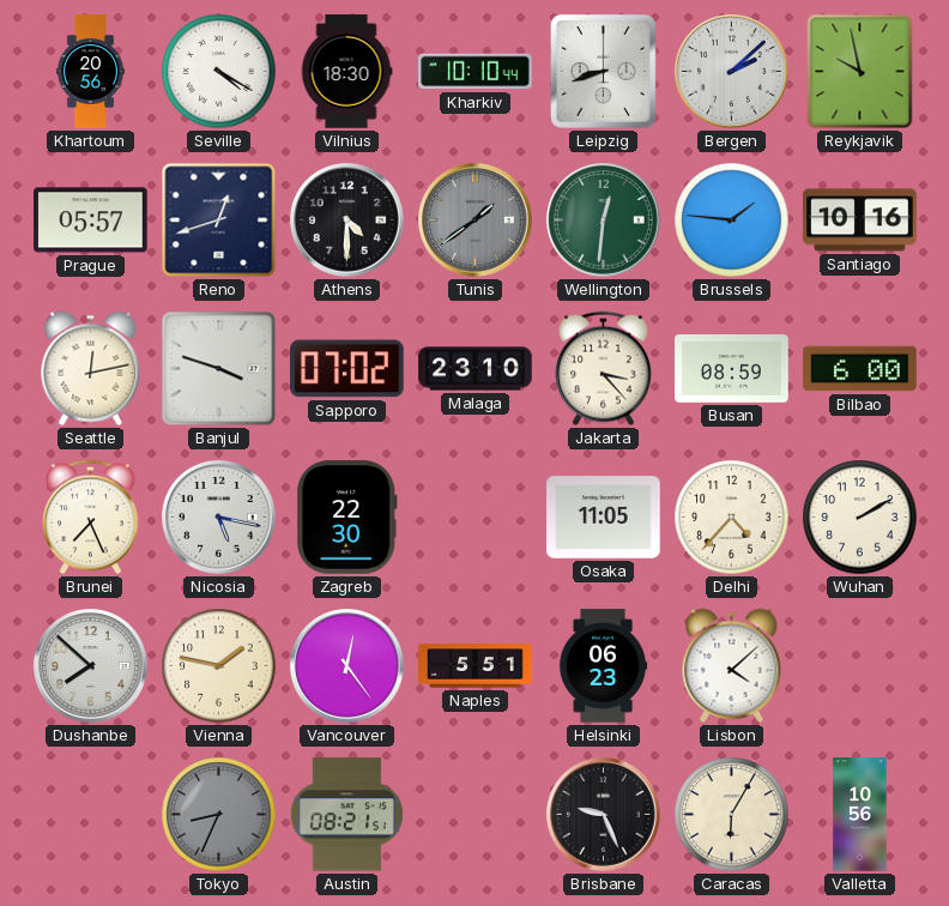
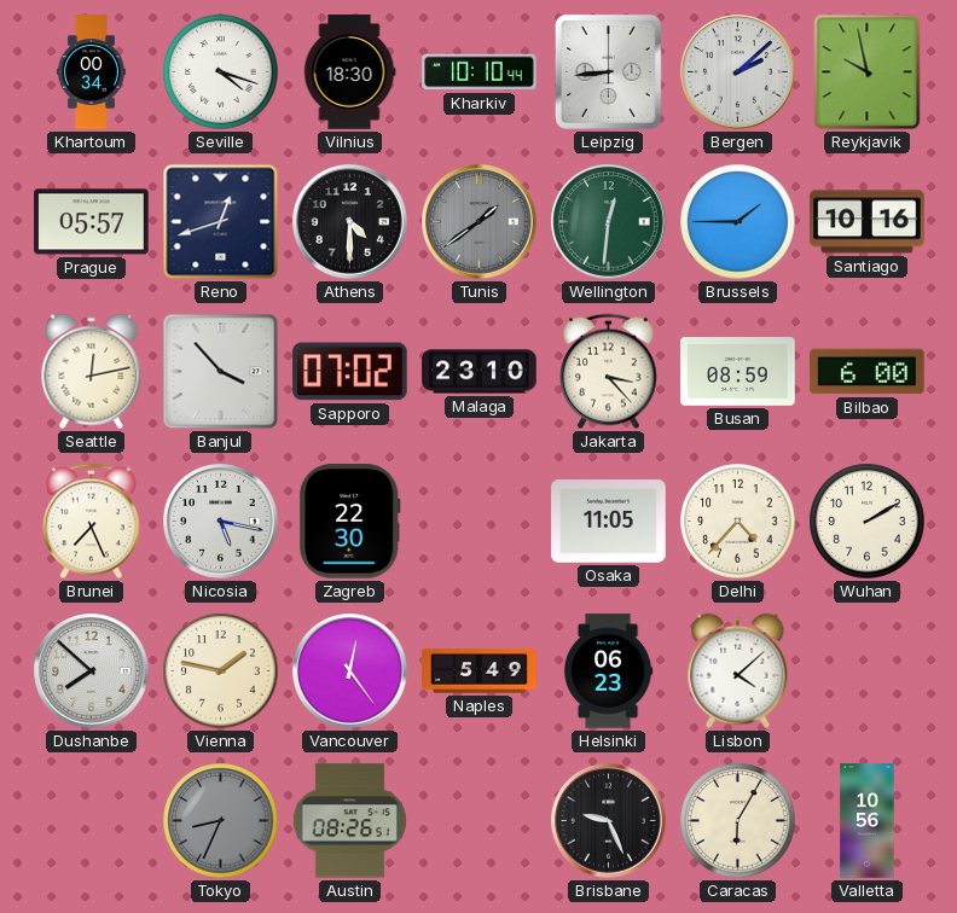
Khartoum: 20:56 -> 00:34 (91, 72)
Seville: 4:20 -> 4:18 (221, 72)
Leipzig: 8:42 -> 8:44 (608, 71)
Brussels: 1:46 -> 1:45 (738, 222)
Banjul: 3:48 -> 3:53 (221, 372)
Naples: 5:51 -> 5:49 (480, 671)
Austin: 08:21 -> 08:26 (349, 821)
